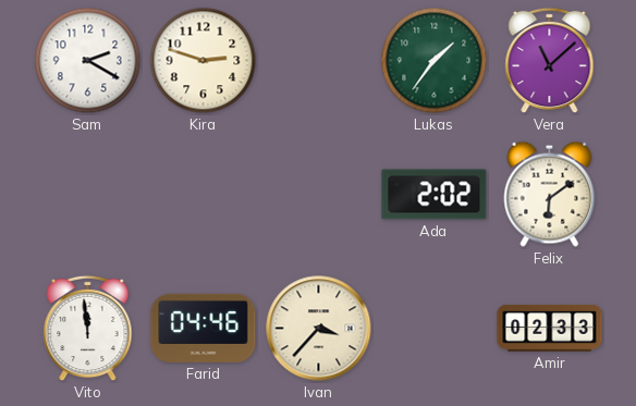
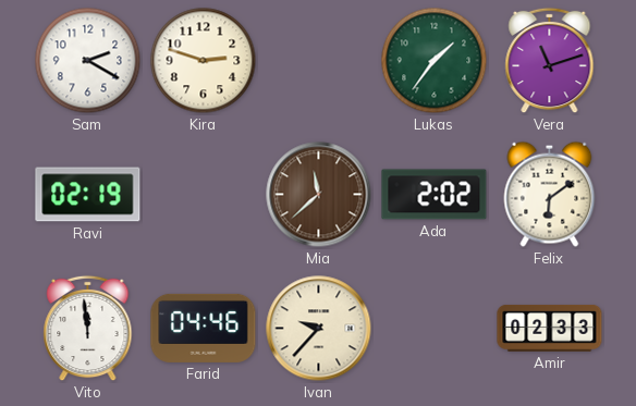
Vera: 11:08 -> 11:12 (550, 61)
Ravi: none -> 02:19 (88, 195)
Mia: none -> 11:38 (319, 195)
Ivan: 3:37 -> 9:37 (319, 329)
